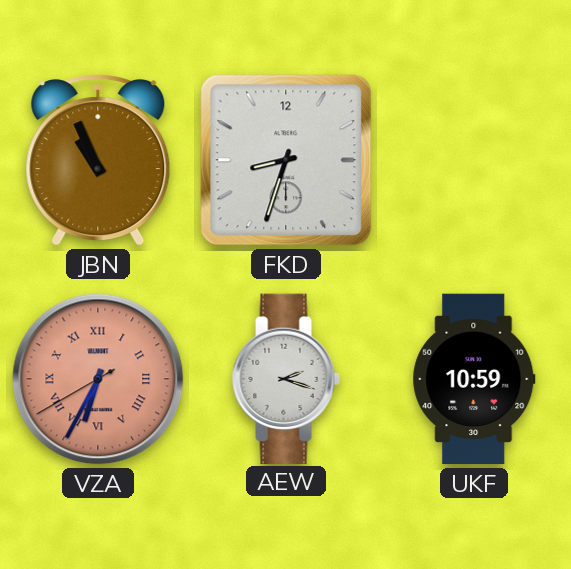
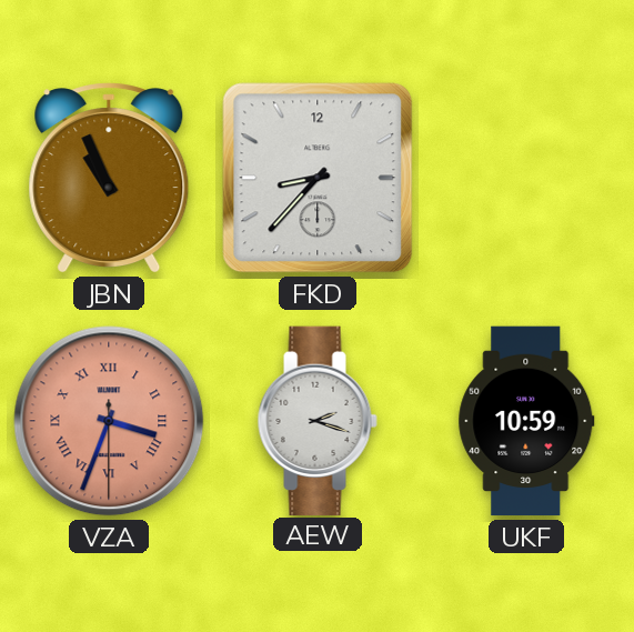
FKD: 8:33 -> 8:37 (318, 178)
VZA: 6:34 -> 3:33 (109, 421)
